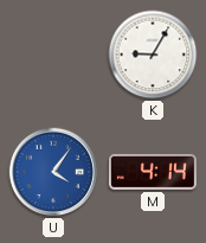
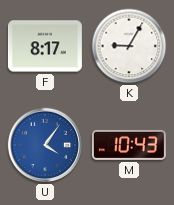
F: none -> 8:17 (45, 46)
M: 4:14 -> 10:43 (129, 145)
